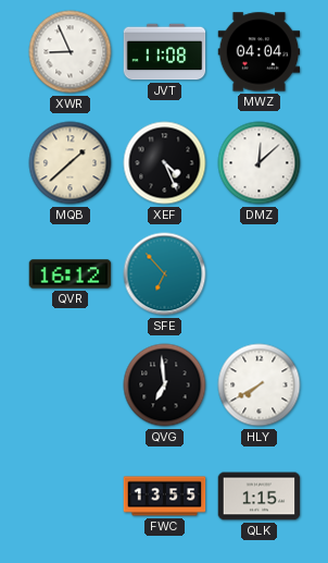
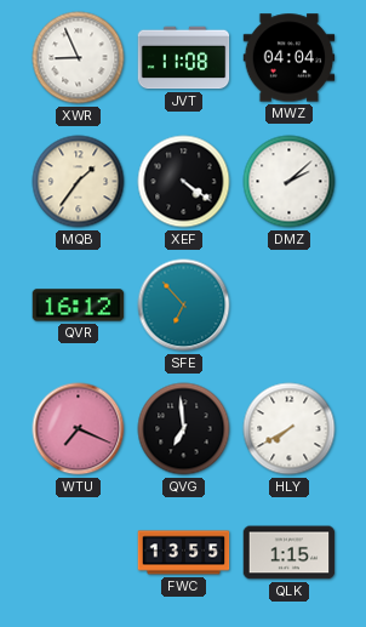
MQB: 1:38 -> 1:36 (79, 182)
XEF: 4:26 -> 4:21 (184, 182)
DMZ: 12:08 -> 2:08 (290, 182)
WTU: none -> 7:19 (79, 429)
